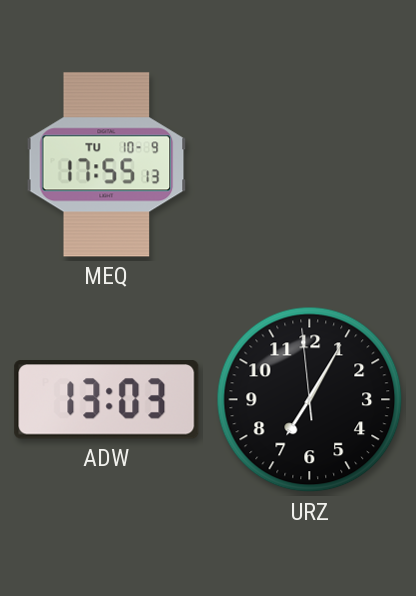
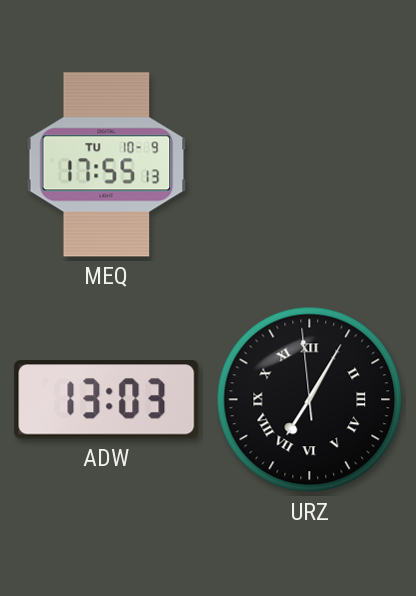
URZ numerals: Arabic -> Roman (310, 400)
